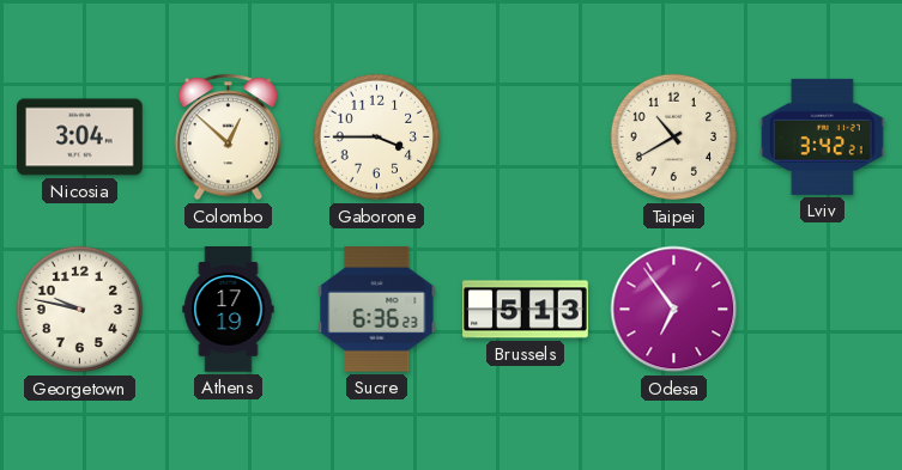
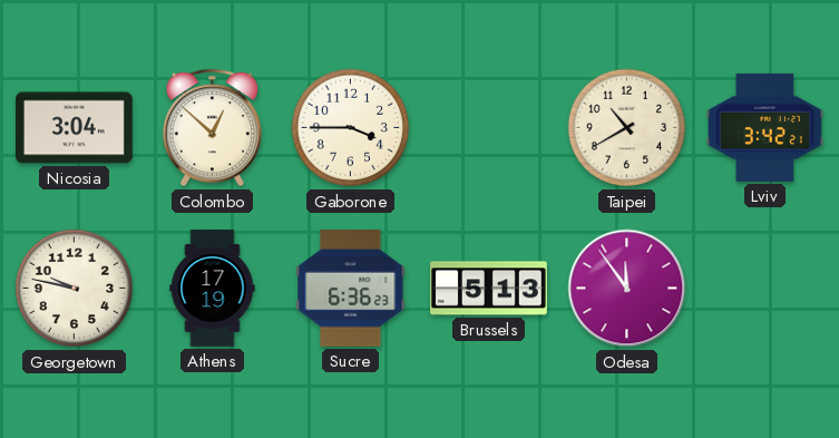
Odesa: 6:54 -> 11:54 (627, 289)
